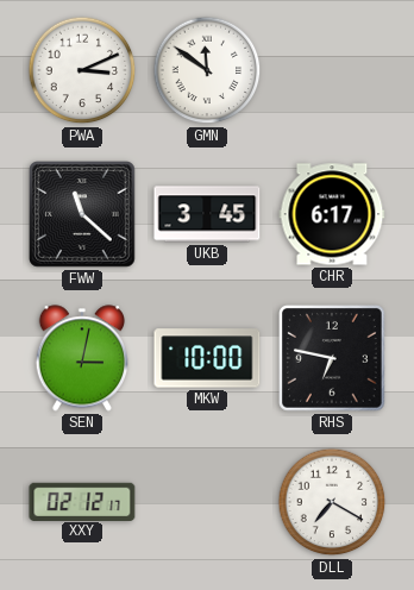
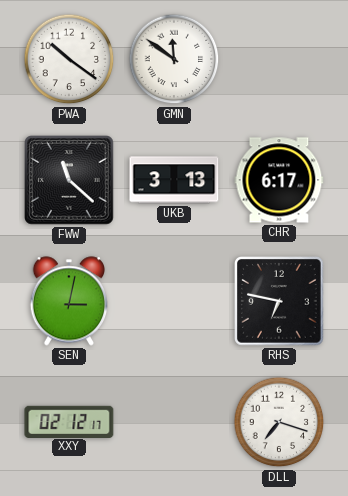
PWA: 3:11 -> 10:21 (69, 59)
UKB: 3:45 -> 3:13 (174, 180)
MKW: 10:00 -> none (207, 358)
DLL: 7:20 -> 7:18 (279, 422)
